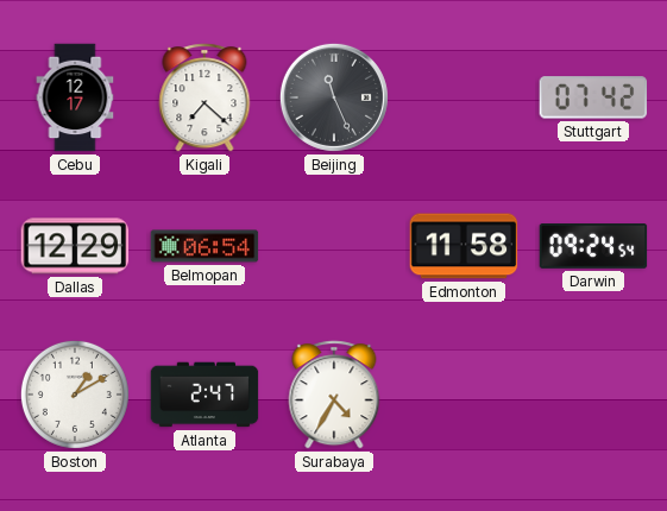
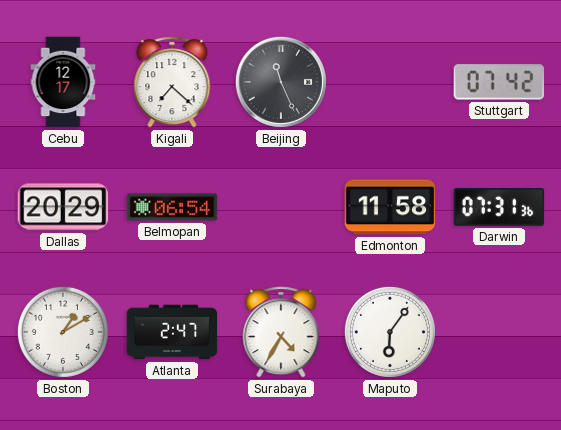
Dallas: 12:29 -> 20:29 (63, 207)
Darwin: 09:24 -> 07:31 (499, 207)
Maputo: none -> 6:06 (390, 332)
